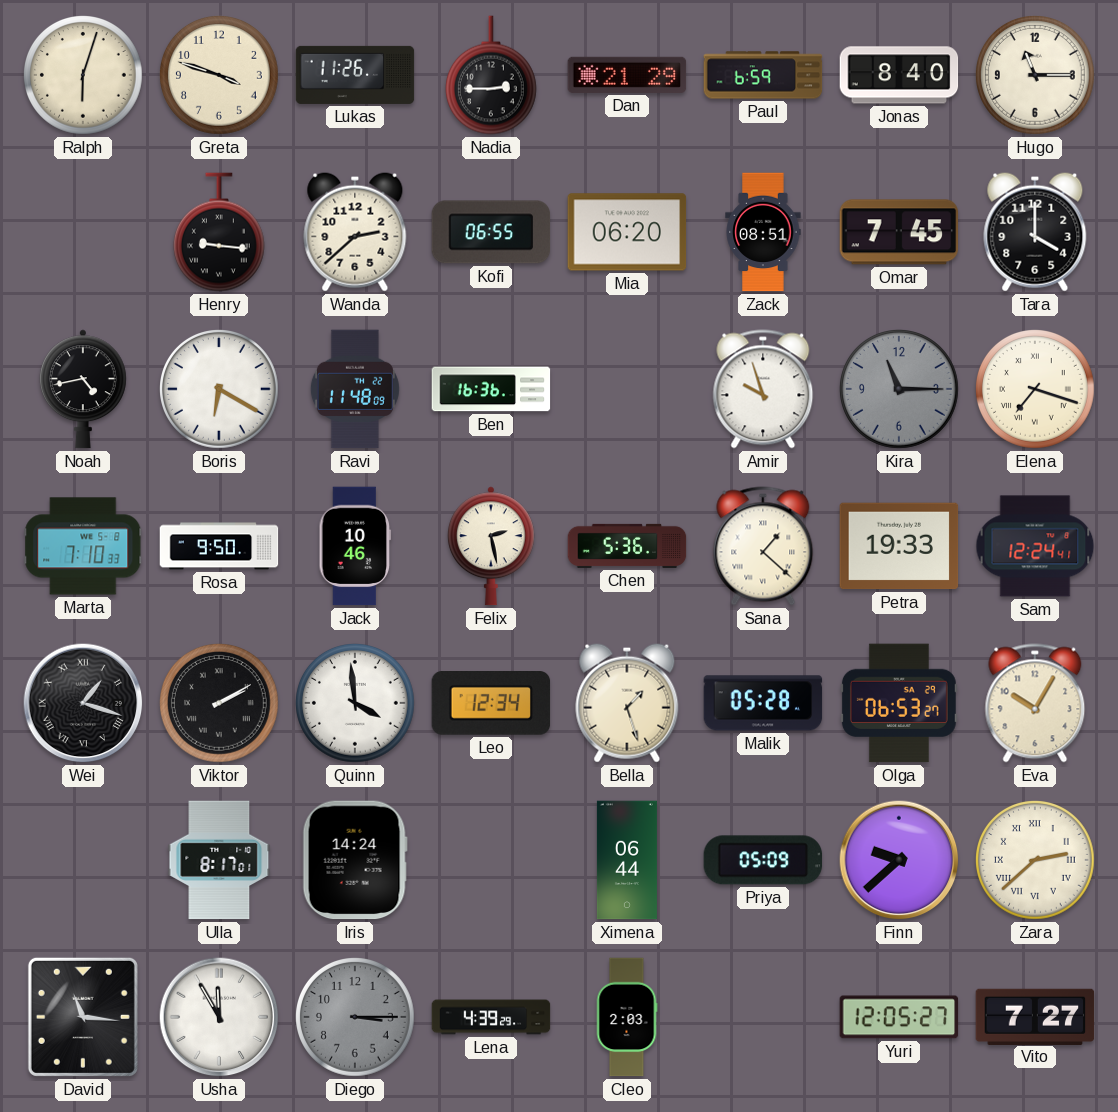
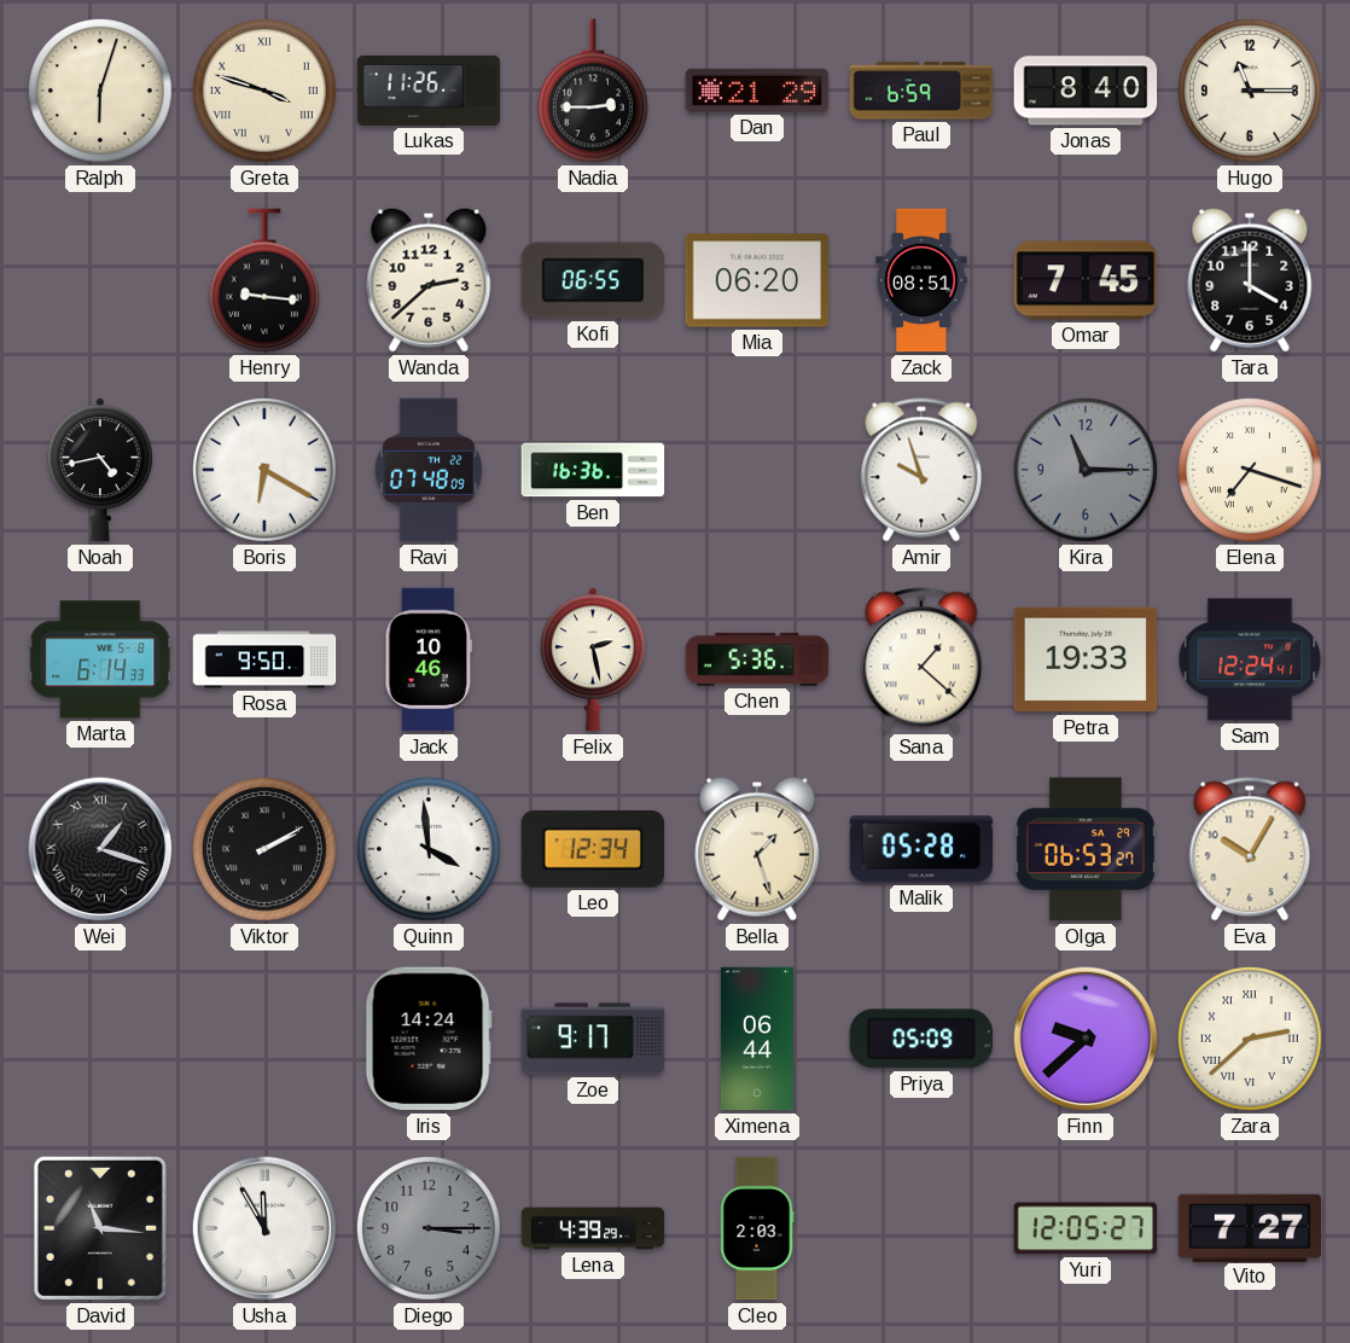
Greta numerals: Arabic -> Roman (266, 92)
Ravi: 11:48 -> 07:48 (429, 470)
Marta: 7:10 -> 6:14 (100, 659)
Ulla: 8:17 -> none (219, 860)
Zoe: none -> 9:17 (593, 1039)
